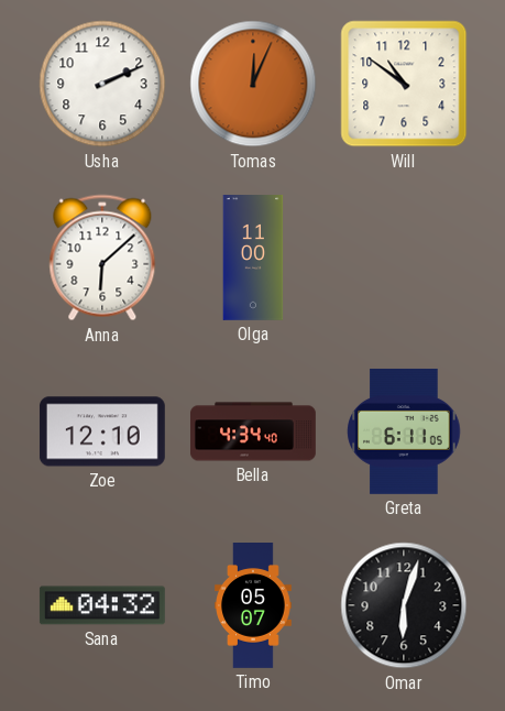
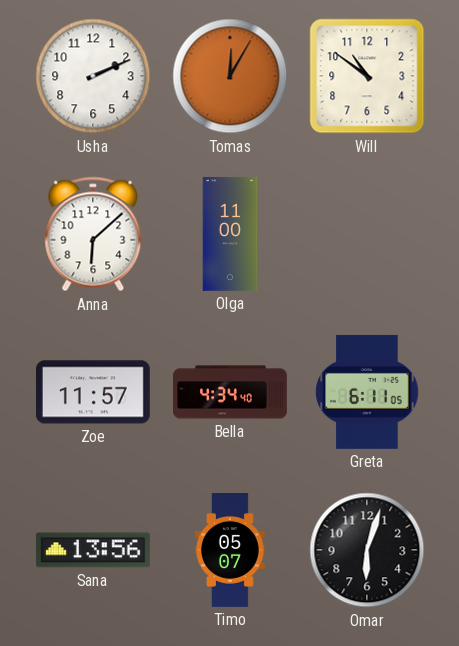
Tomas: 12:04 -> 12:05 (230, 76)
Zoe: 12:10 -> 11:57 (93, 392)
Sana: 04:32 -> 13:56 (93, 550)
